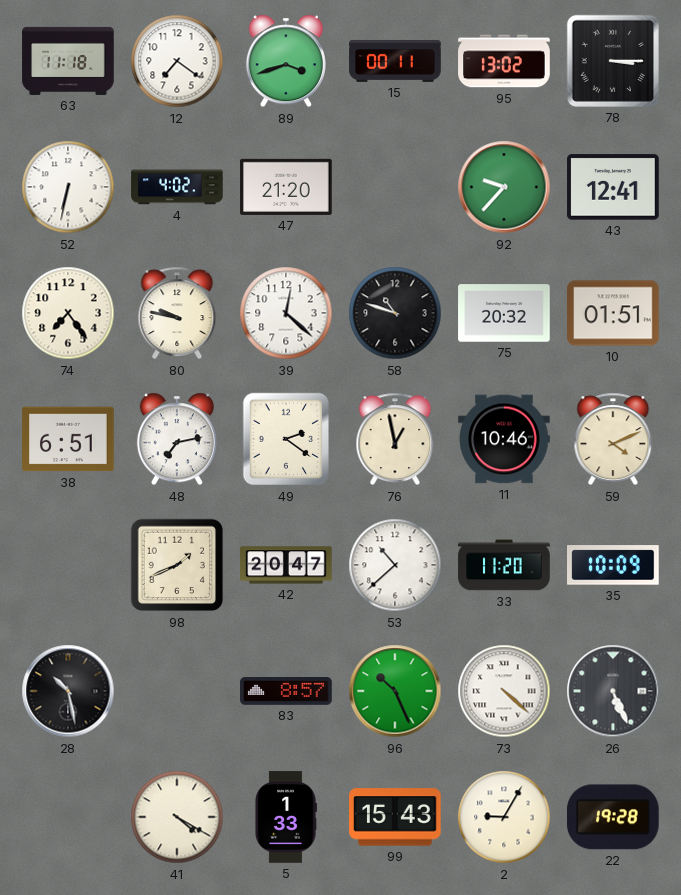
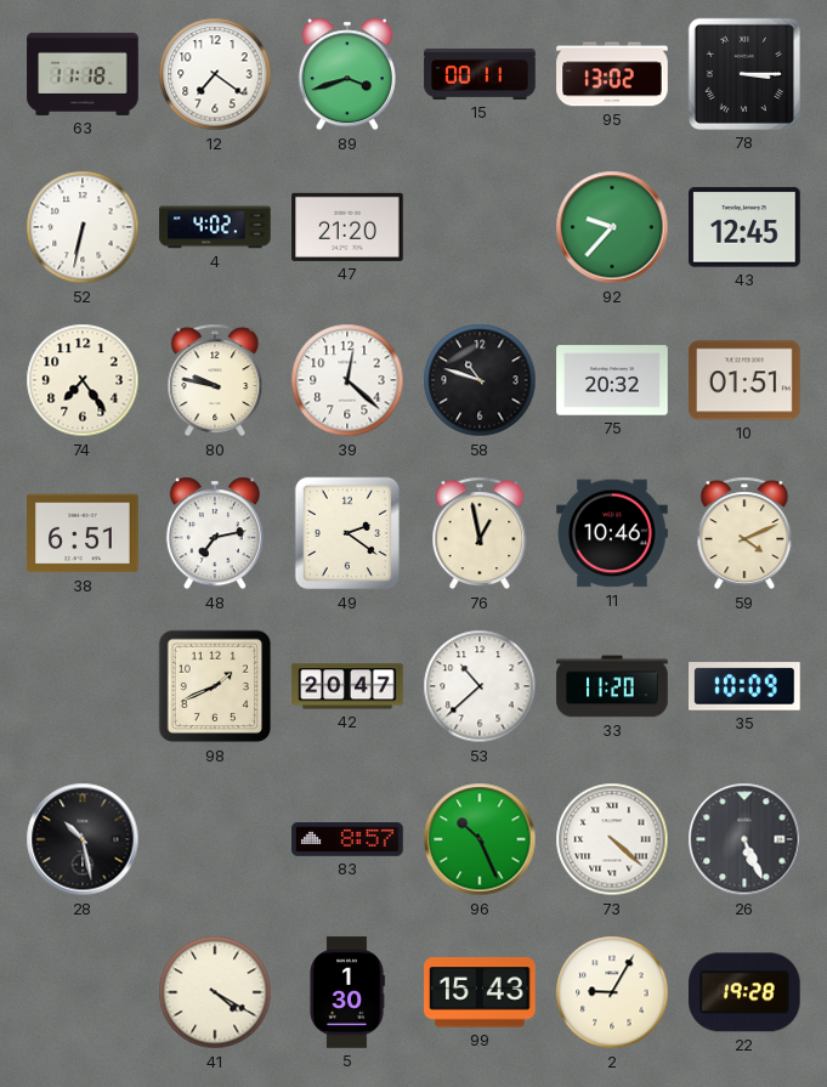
43: 12:41 -> 12:45 (744, 227)
5: 1:33 -> 1:30 (347, 992)
